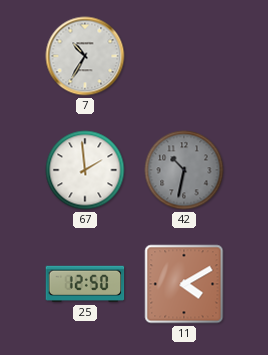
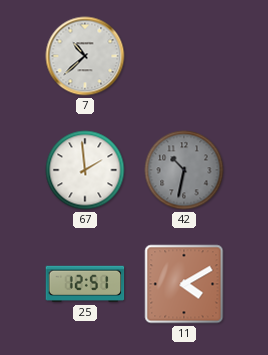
7: 10:35 -> 10:38 (85, 56)
25: 12:50 -> 12:51 (85, 284)
